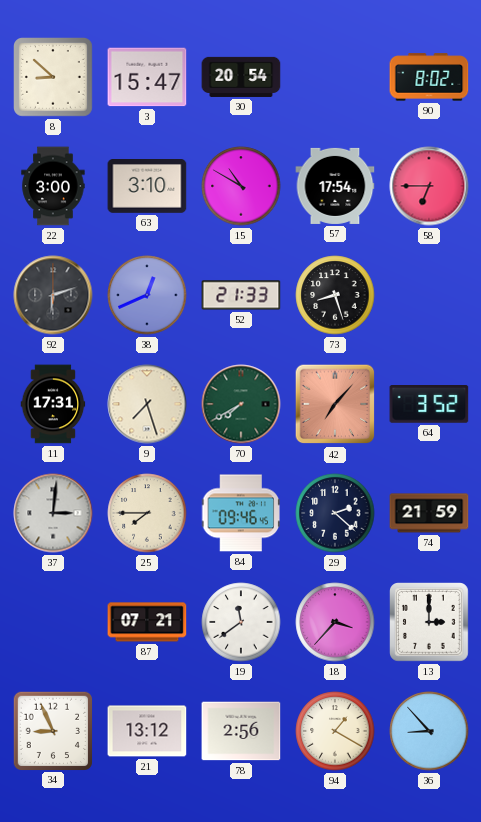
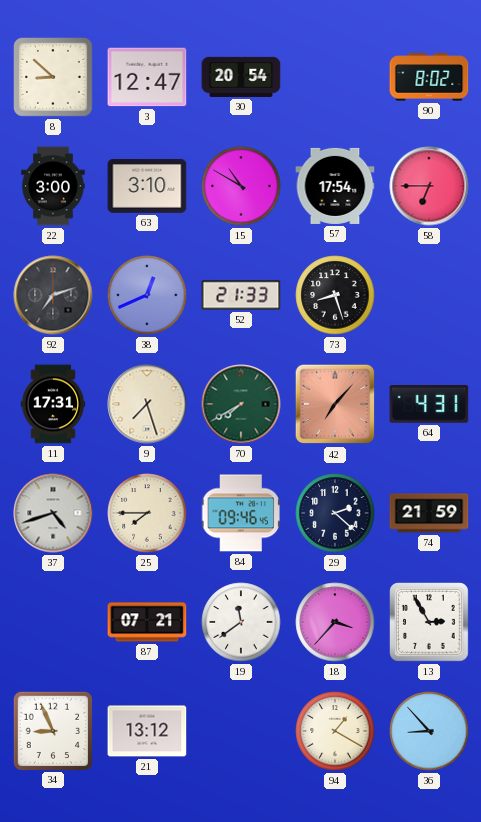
3: 15:47 -> 12:47 (147, 77)
92: 6:12 -> 7:12 (53, 295)
64: 3:52 -> 4:31 (429, 405)
37: 3:01 -> 4:42 (53, 513)
13: 3:00 -> 2:55 (430, 623)
78: 2:56 -> none (241, 731)
